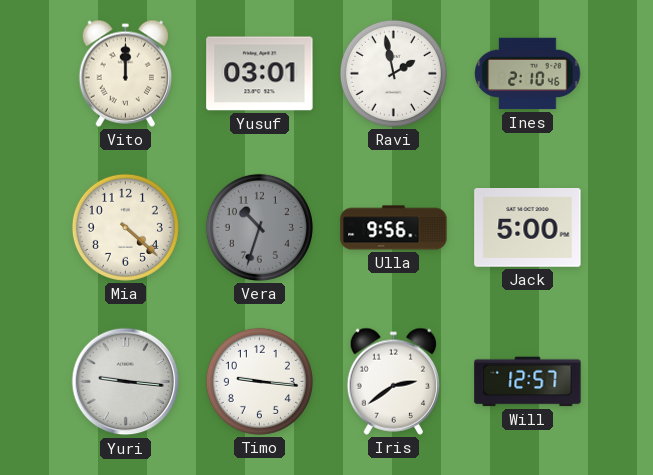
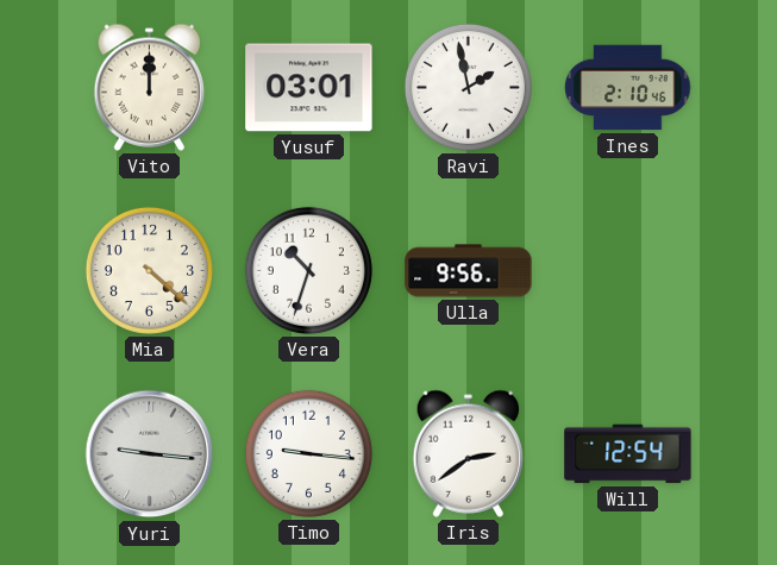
Vera dial: grey -> white (308, 270)
Jack: 5:00 -> none (528, 228)
Will: 12:57 -> 12:54 (628, 454)
